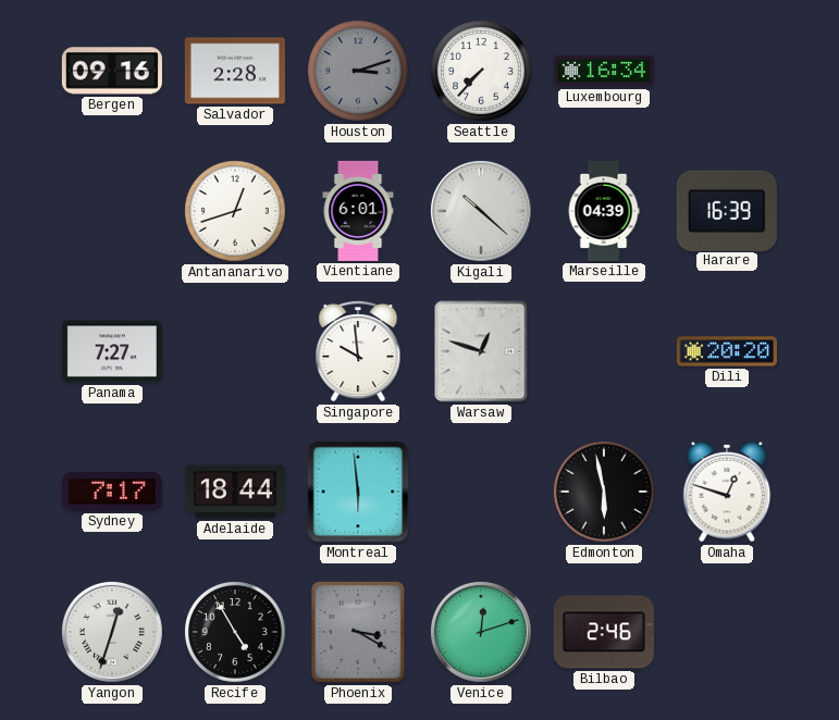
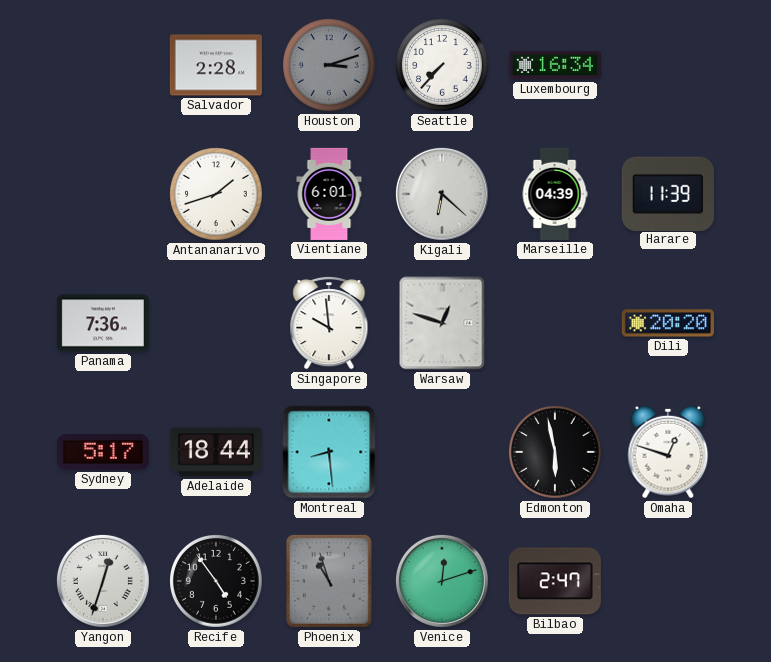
Bergen: 09:16 -> none (112, 71)
Antananarivo: 12:42 -> 1:42 (217, 195)
Kigali: 10:22 -> 6:22 (442, 194)
Harare: 16:39 -> 11:39 (668, 193)
Panama: 7:27 -> 7:36 (103, 323)
Sydney: 7:17 -> 5:17 (103, 453)
Montreal: 5:59 -> 8:29 (329, 452)
Recife: 4:55 -> 4:54 (217, 582)
Phoenix: 3:20 -> 10:57 (329, 581)
Bilbao: 2:46 -> 2:47 (555, 581)
